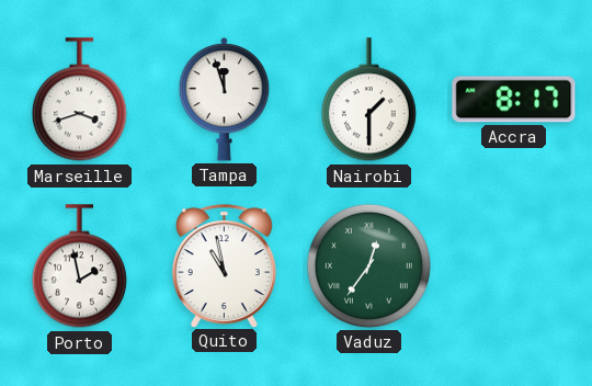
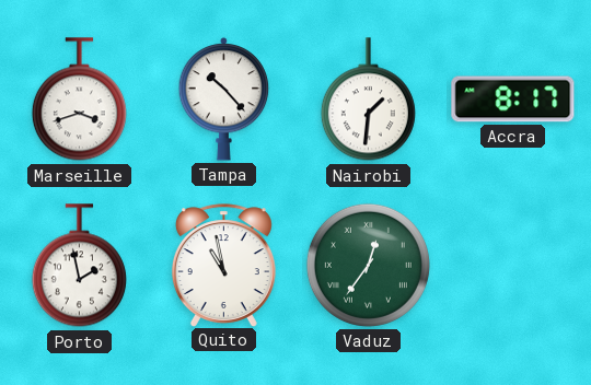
Tampa: 11:57 -> 10:23 (224, 100)
Nairobi: 1:30 -> 1:31 (368, 100)
